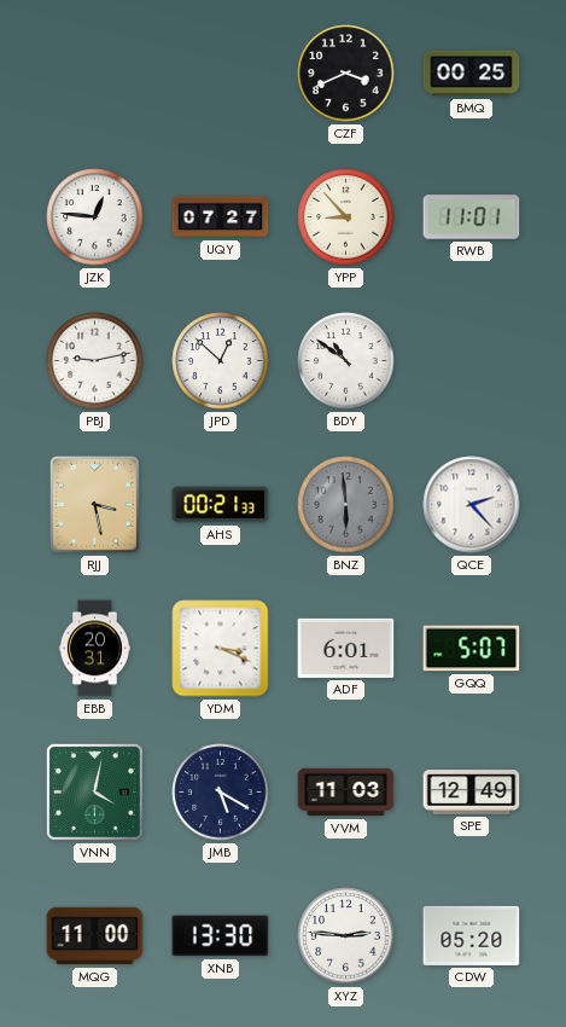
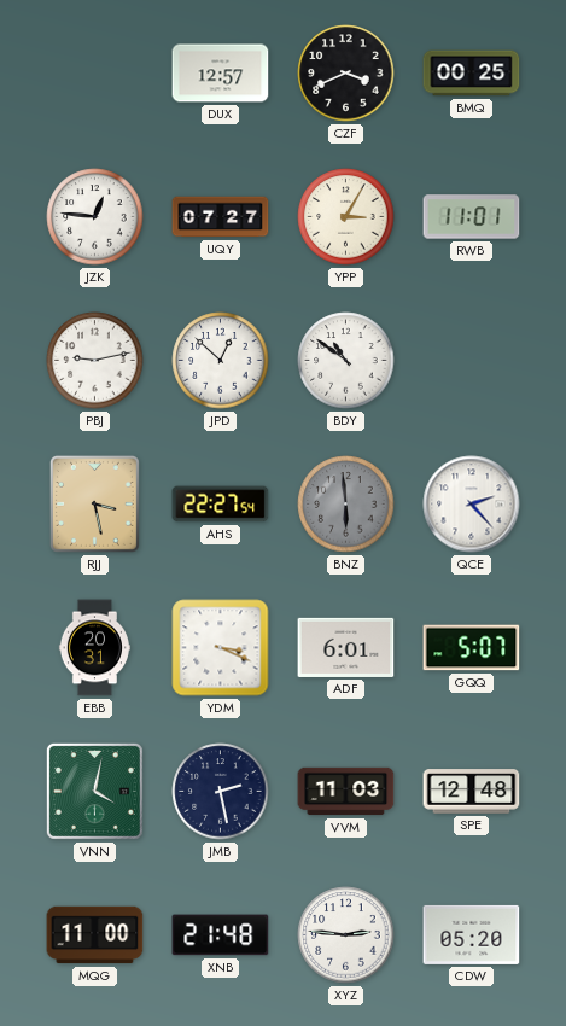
DUX: none -> 12:57 (221, 74)
YPP: 8:53 -> 3:05 (346, 217)
AHS: 00:21 -> 22:27 (221, 505)
JMB: 5:20 -> 2:28 (221, 792)
SPE: 12:49 -> 12:48 (472, 792)
XNB: 13:30 -> 21:48 (221, 935)
